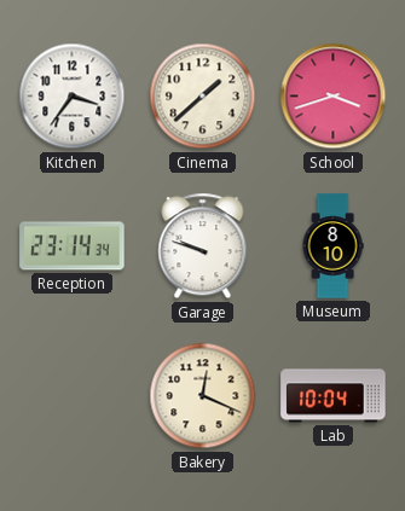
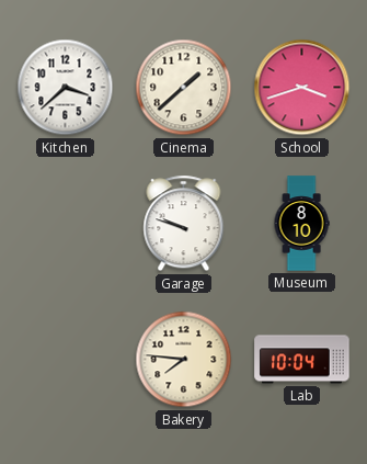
Kitchen: 3:36 -> 3:38 (66, 88)
Reception: 23:14 -> none (73, 246)
Bakery: 12:19 -> 7:46 (184, 360)
